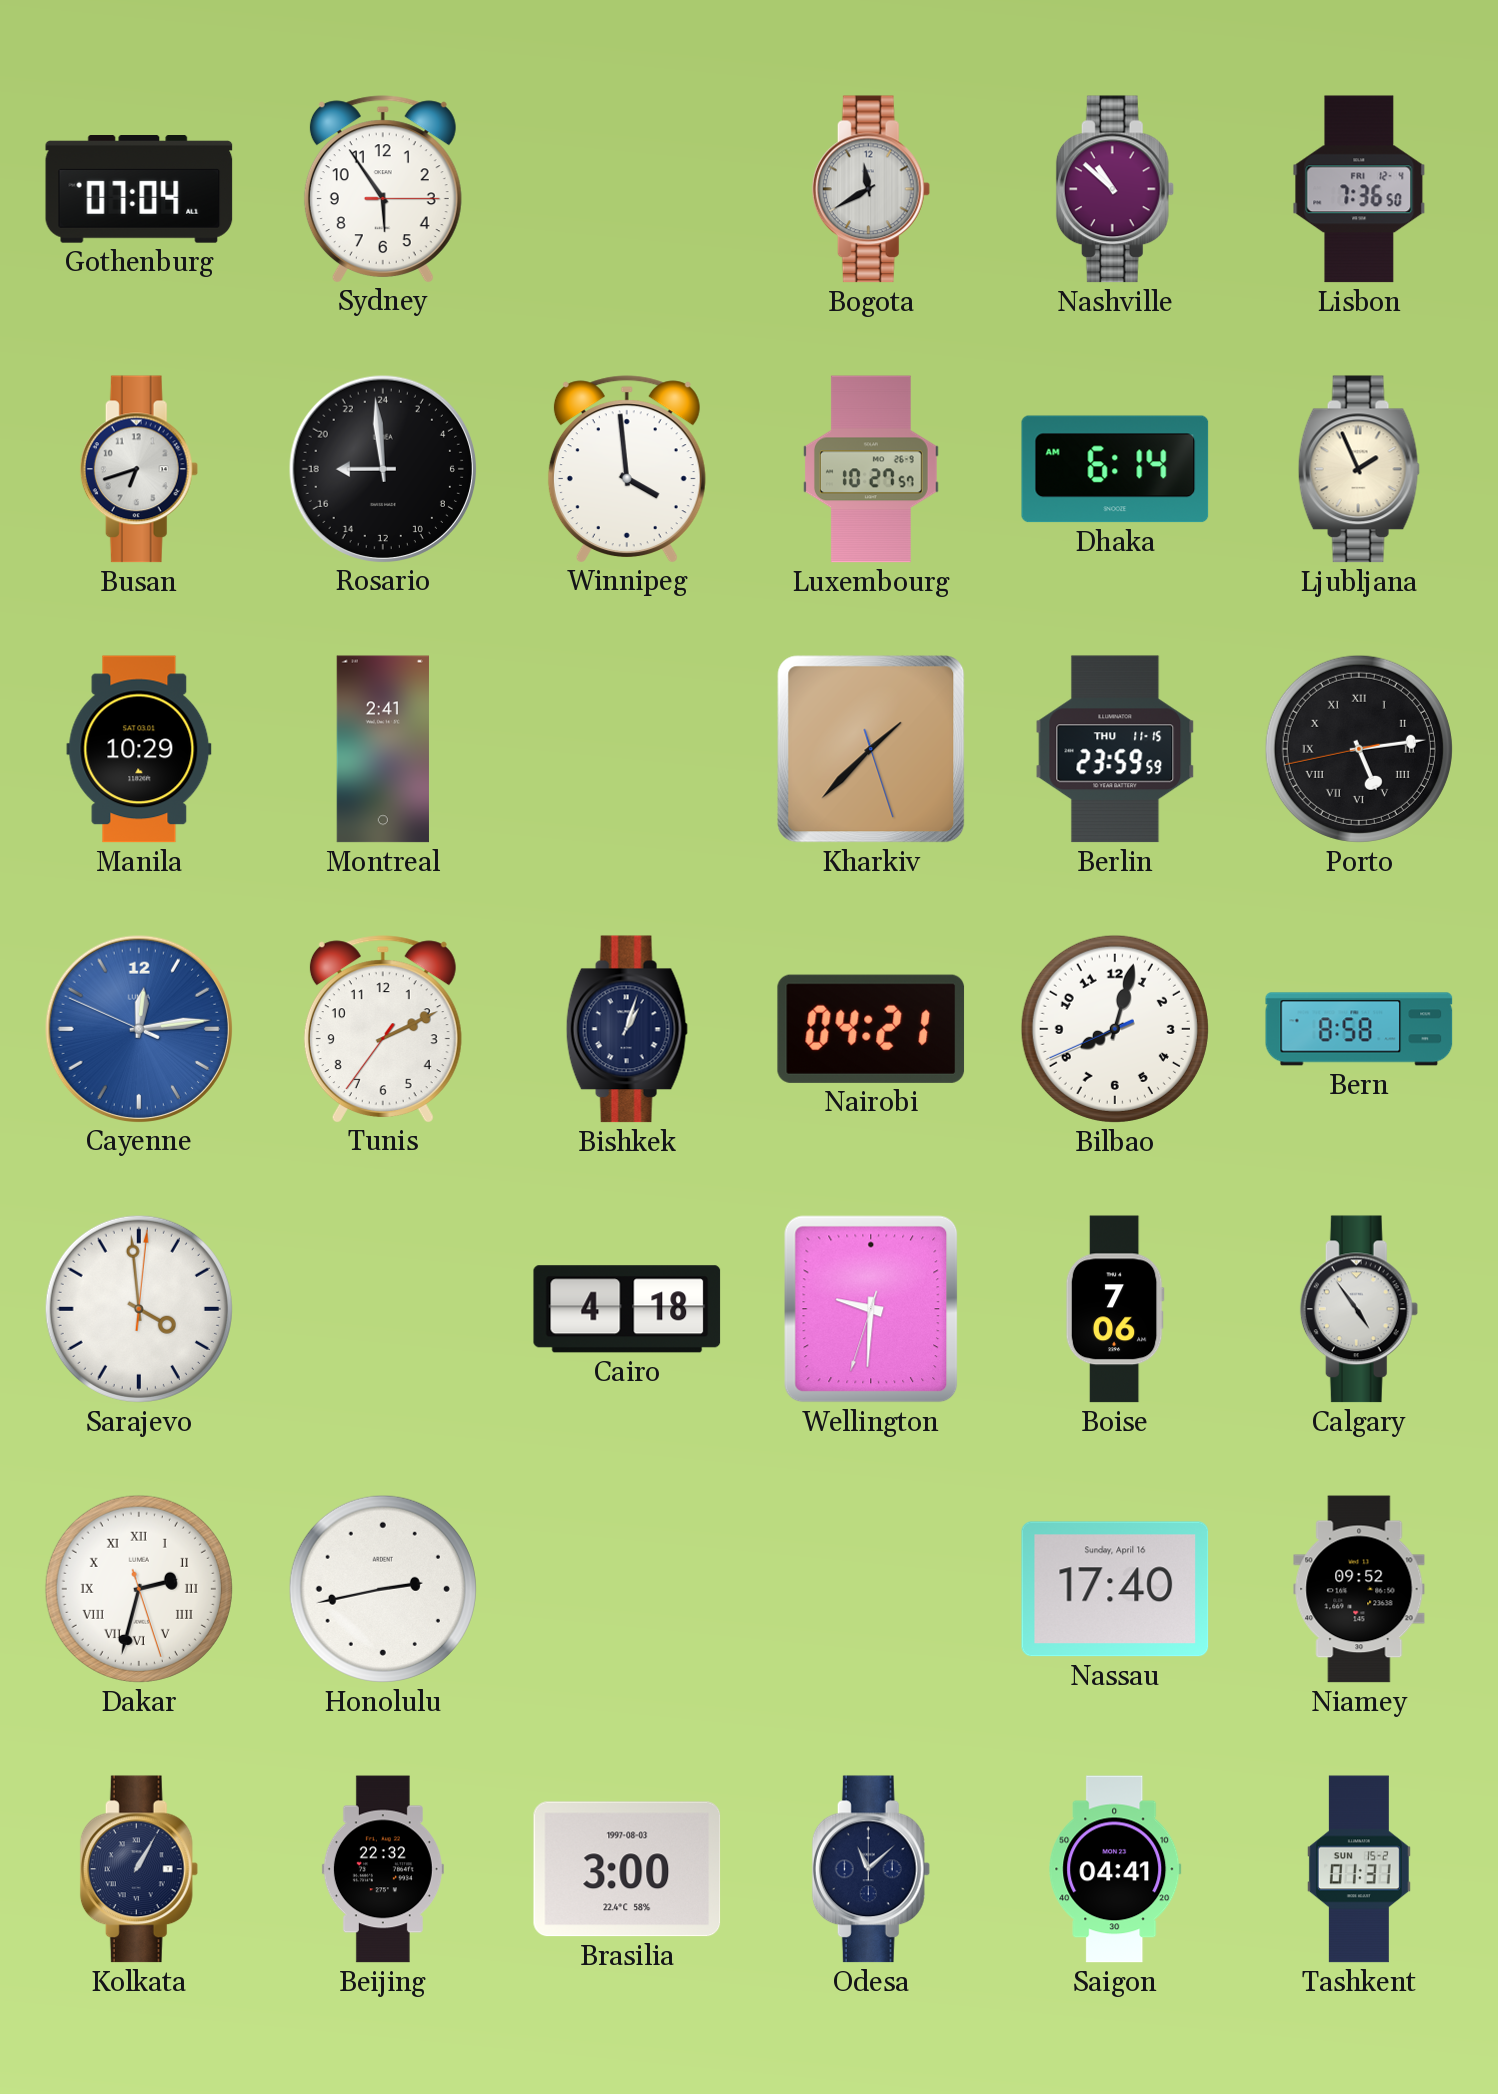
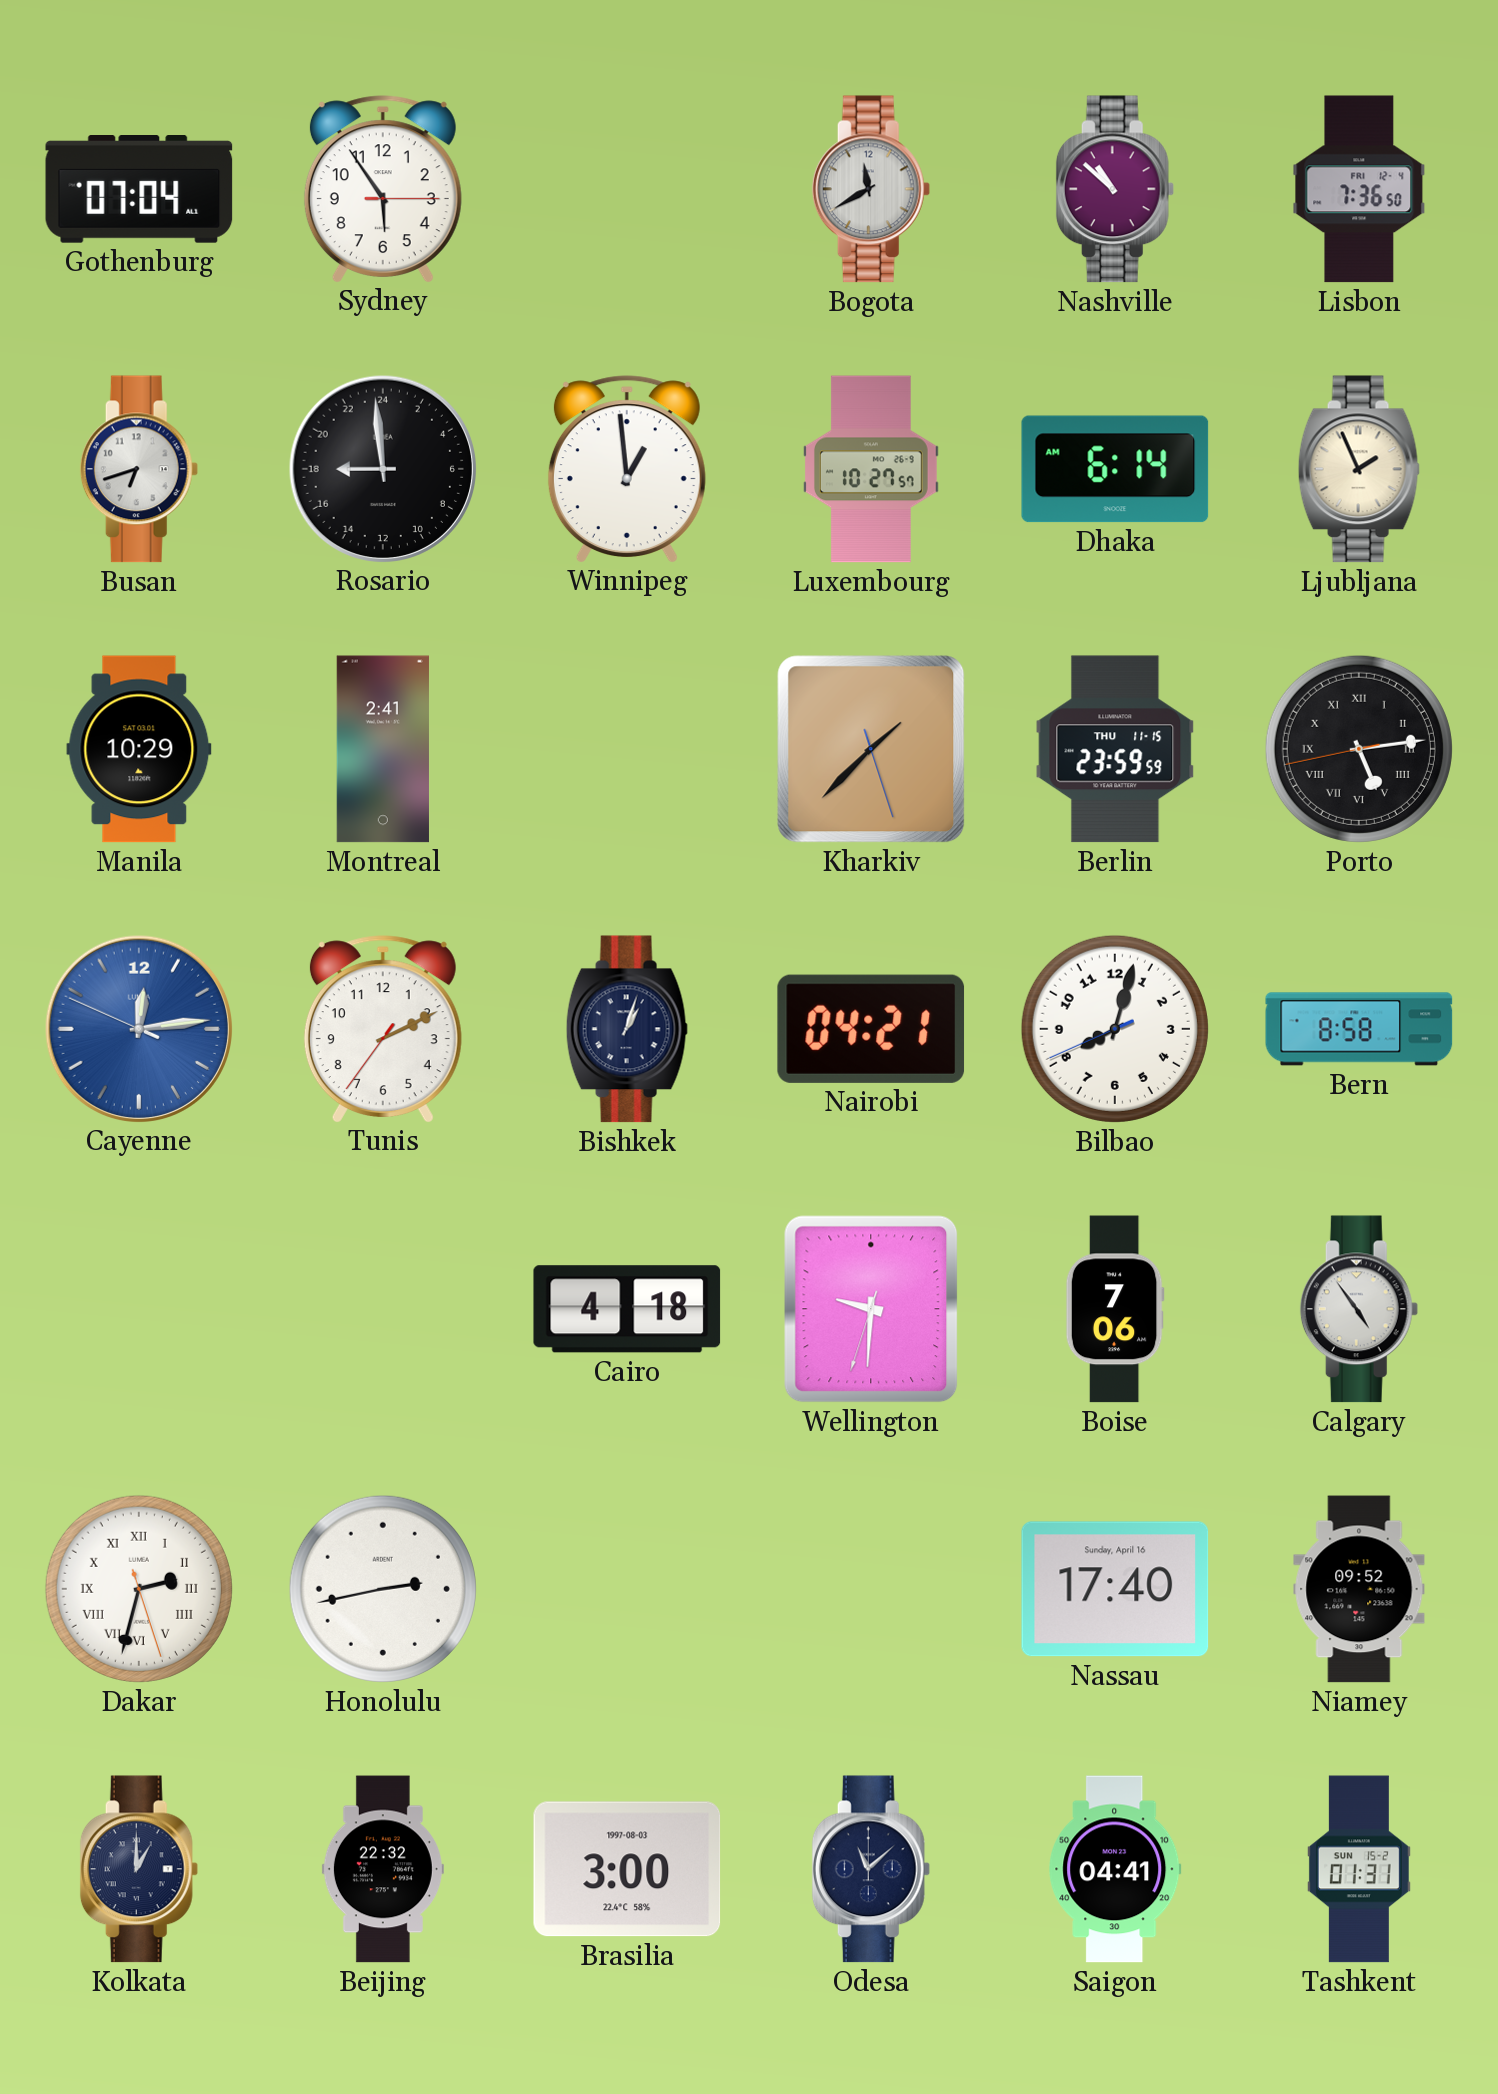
Winnipeg: 3:59 -> 12:59 (627, 469)
Sarajevo: 3:59 -> none (139, 1309)
Kolkata: 1:05 -> 1:00 (139, 1869)
